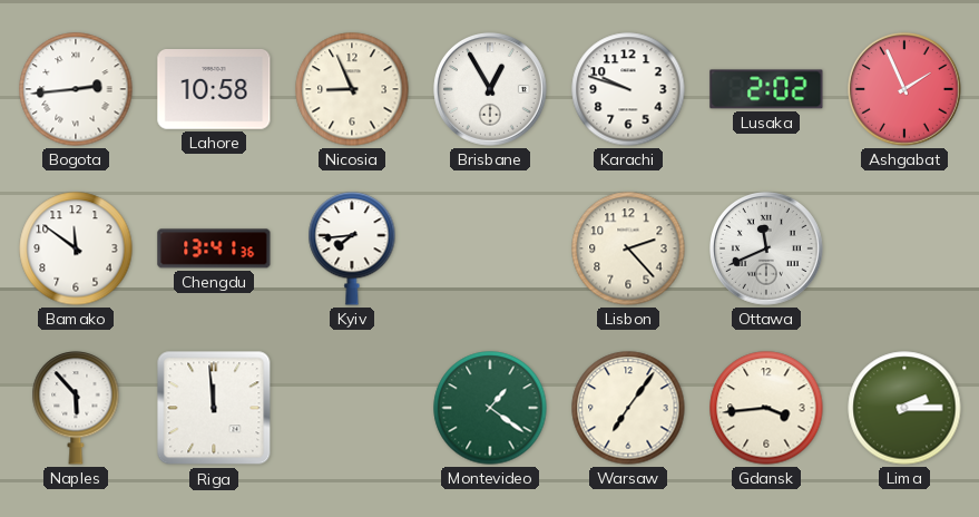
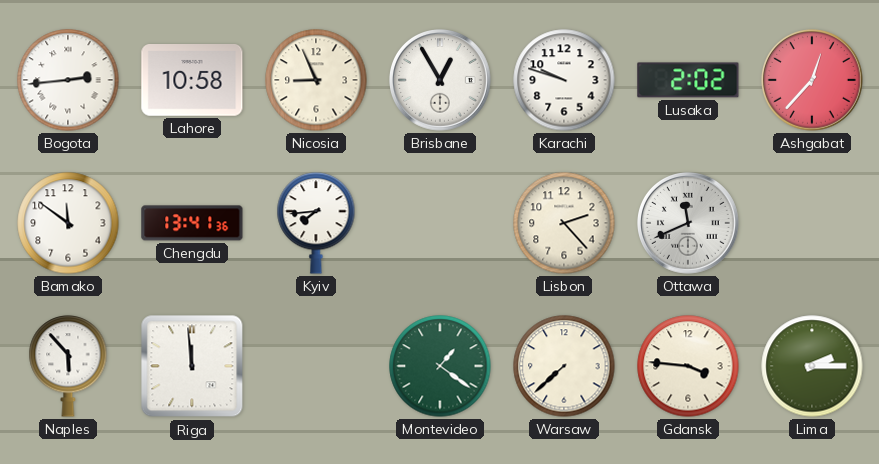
Ashgabat: 1:56 -> 12:37 (813, 81)
Warsaw: 7:06 -> 7:38 (564, 366)
Gdansk: 3:44 -> 3:46 (688, 366)
